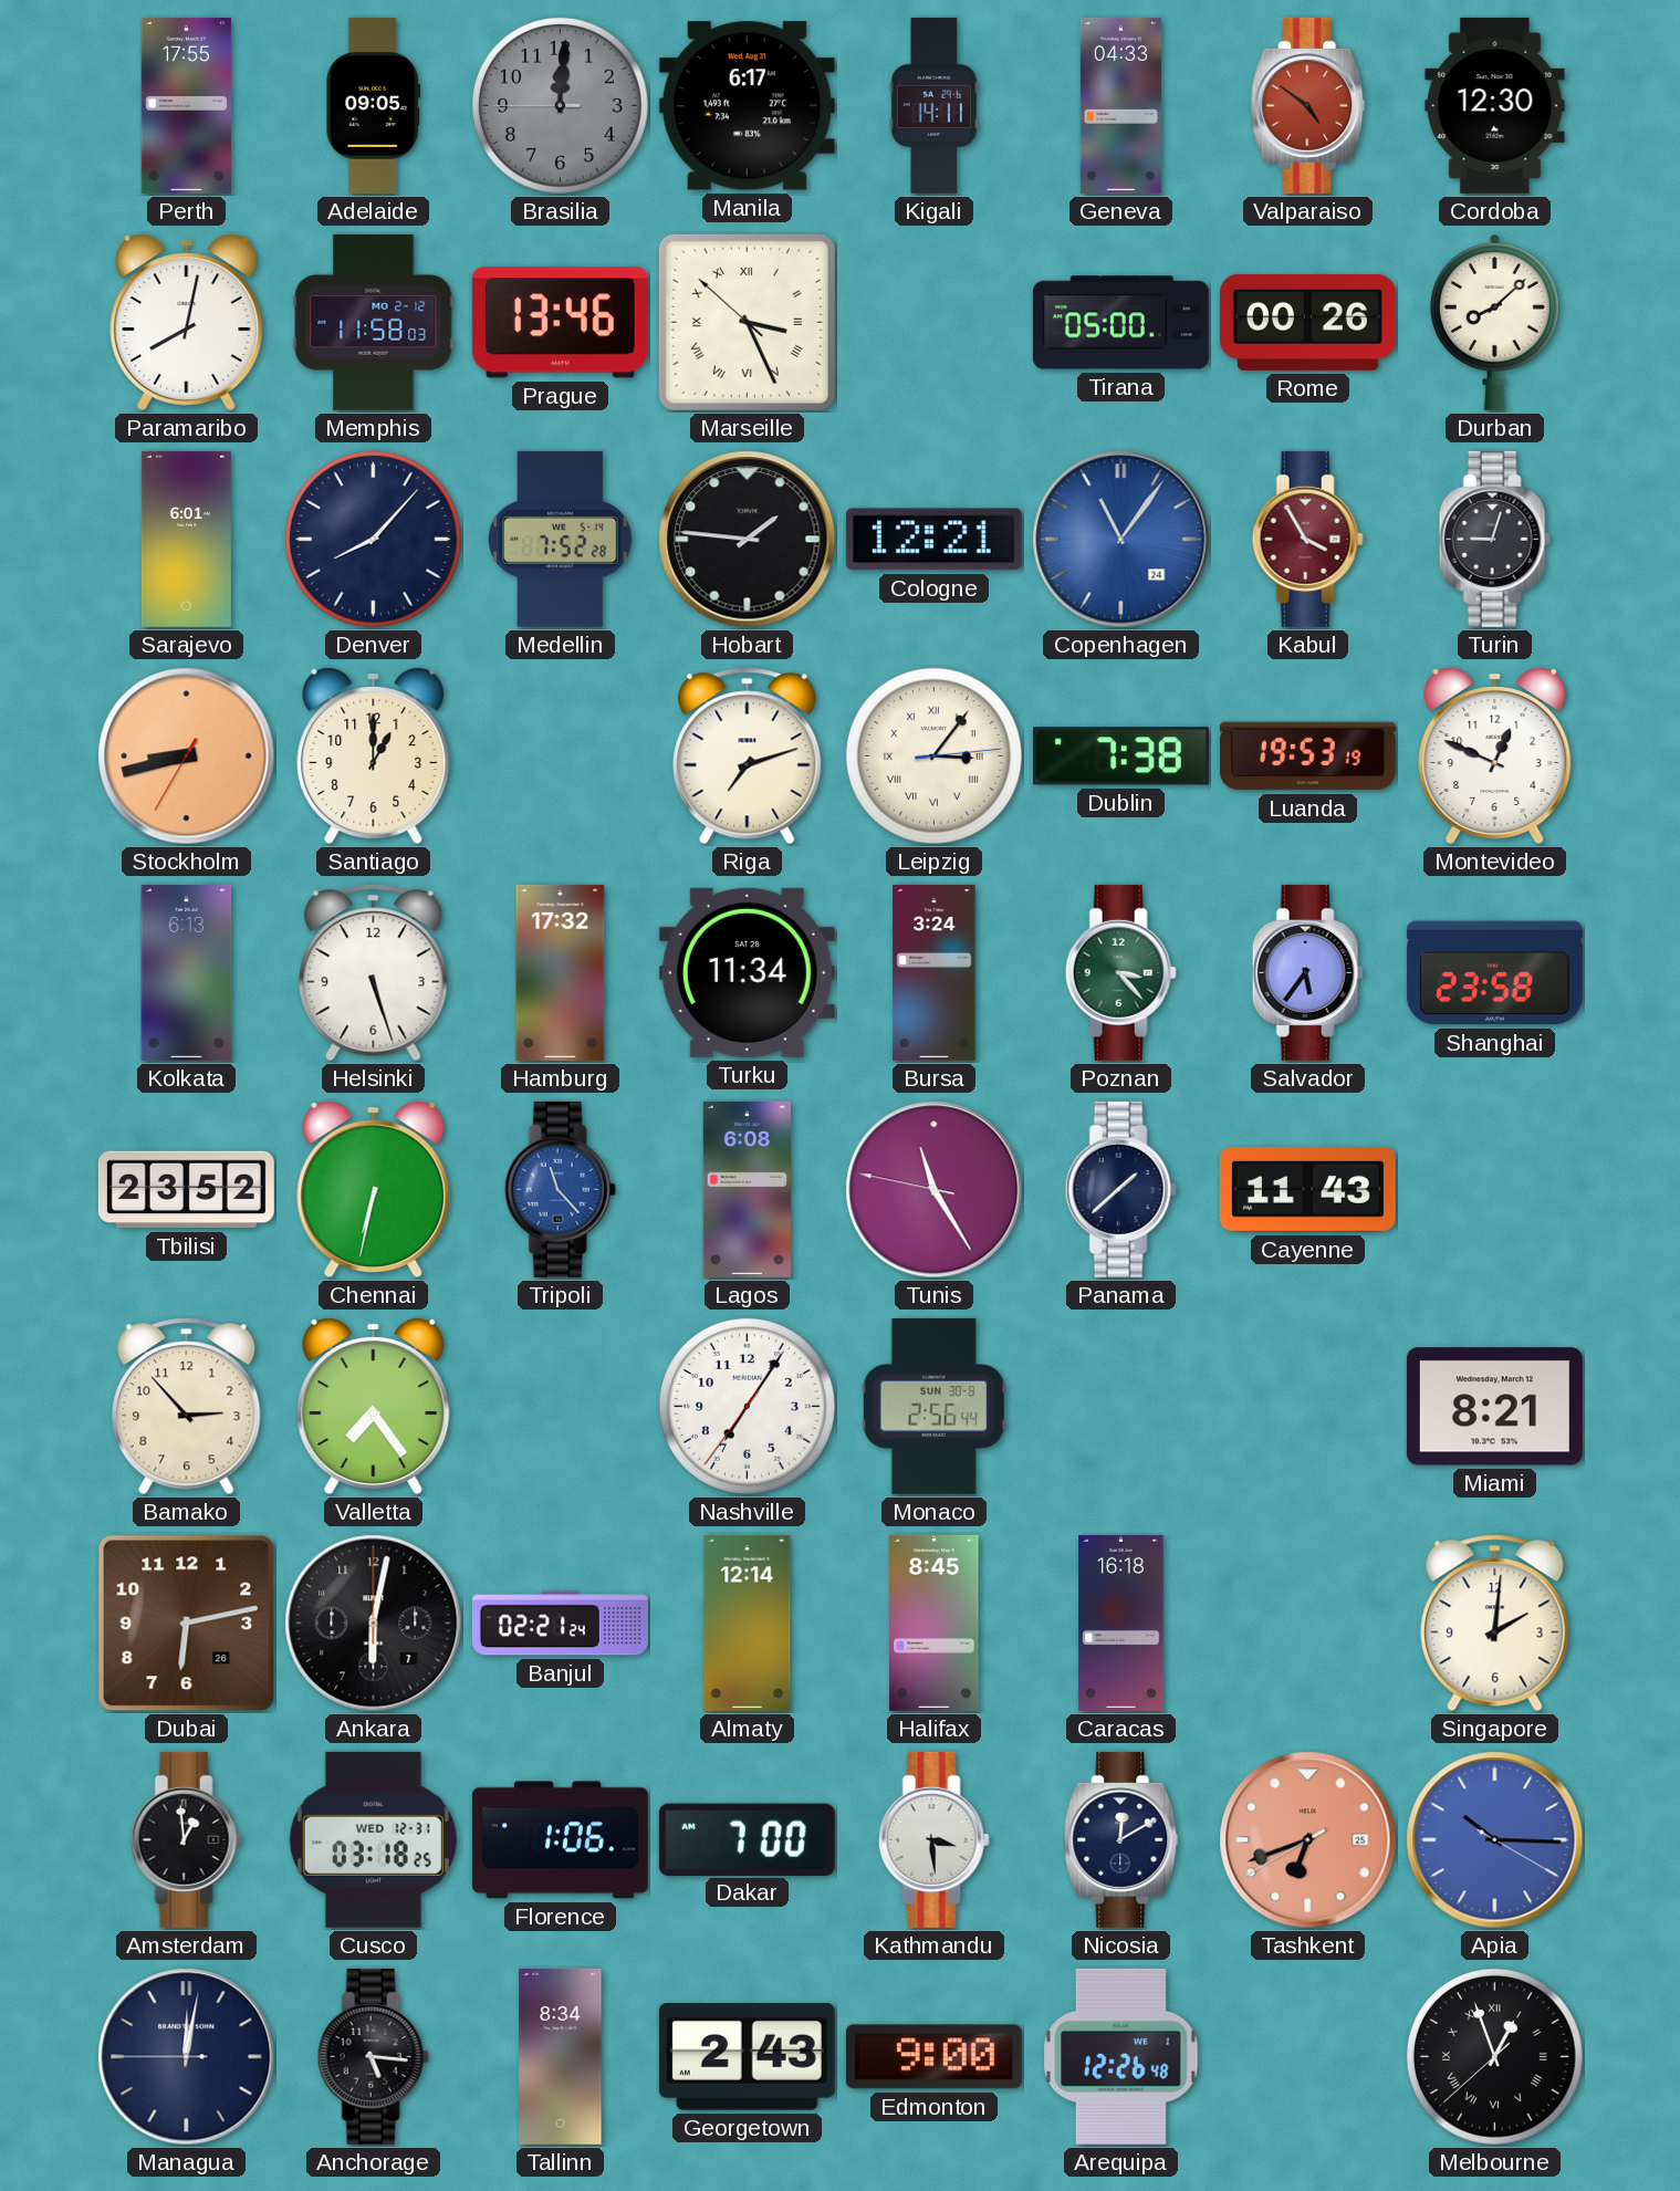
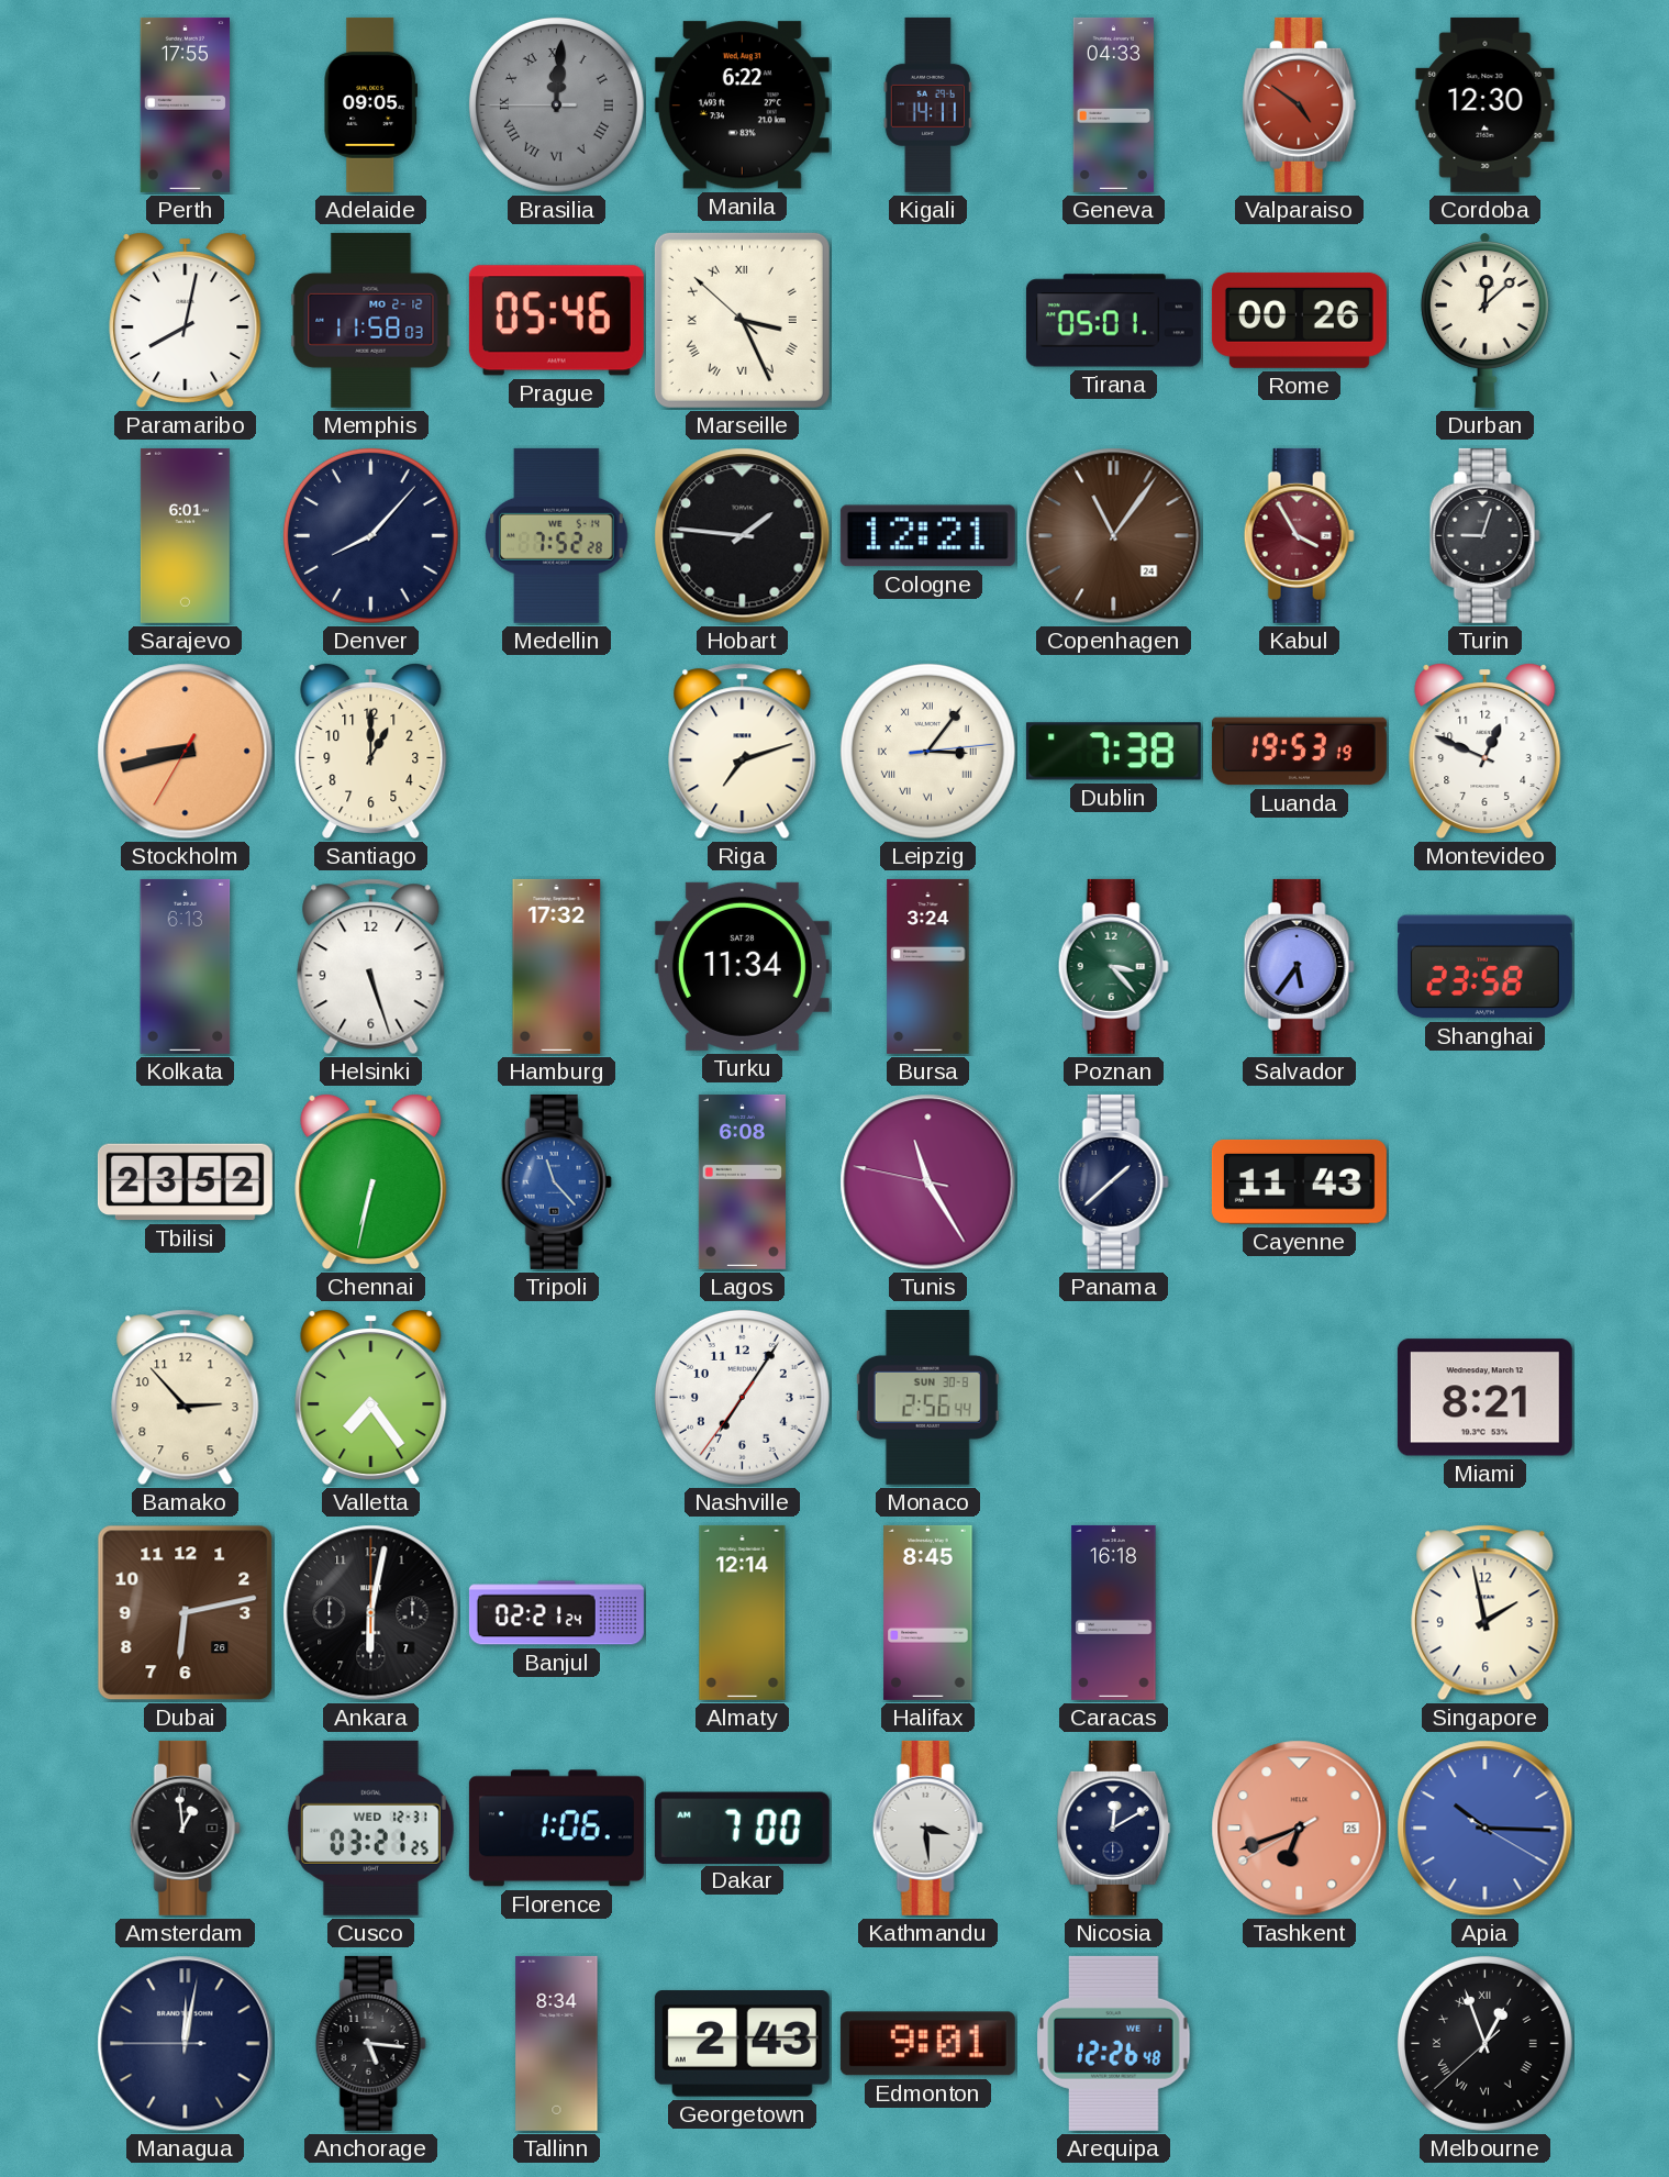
Brasilia numerals: Arabic -> Roman (556, 104)
Manila: 6:17 -> 6:22 (742, 105)
Prague: 13:46 -> 05:46 (556, 321)
Tirana: 05:00 -> 05:01 (1113, 321)
Durban: 8:08 -> 12:08 (1484, 320)
Copenhagen dial: blue -> brown (1114, 536)
Singapore: 2:01 -> 1:58 (1486, 1613)
Cusco: 03:18 -> 03:21 (370, 1828)
Edmonton: 9:00 -> 9:01 (927, 2044)
